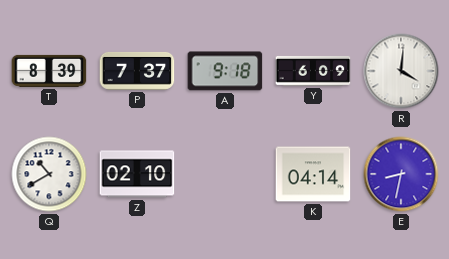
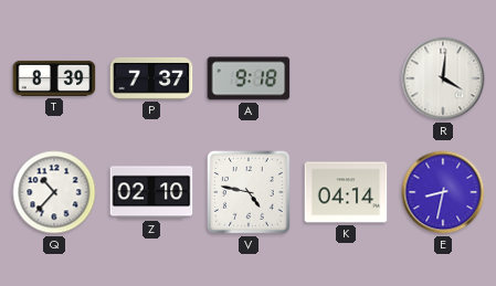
Y: 6:09 -> none (313, 71)
Q: 10:40 -> 10:37 (54, 192)
V: none -> 4:47 (249, 192)
